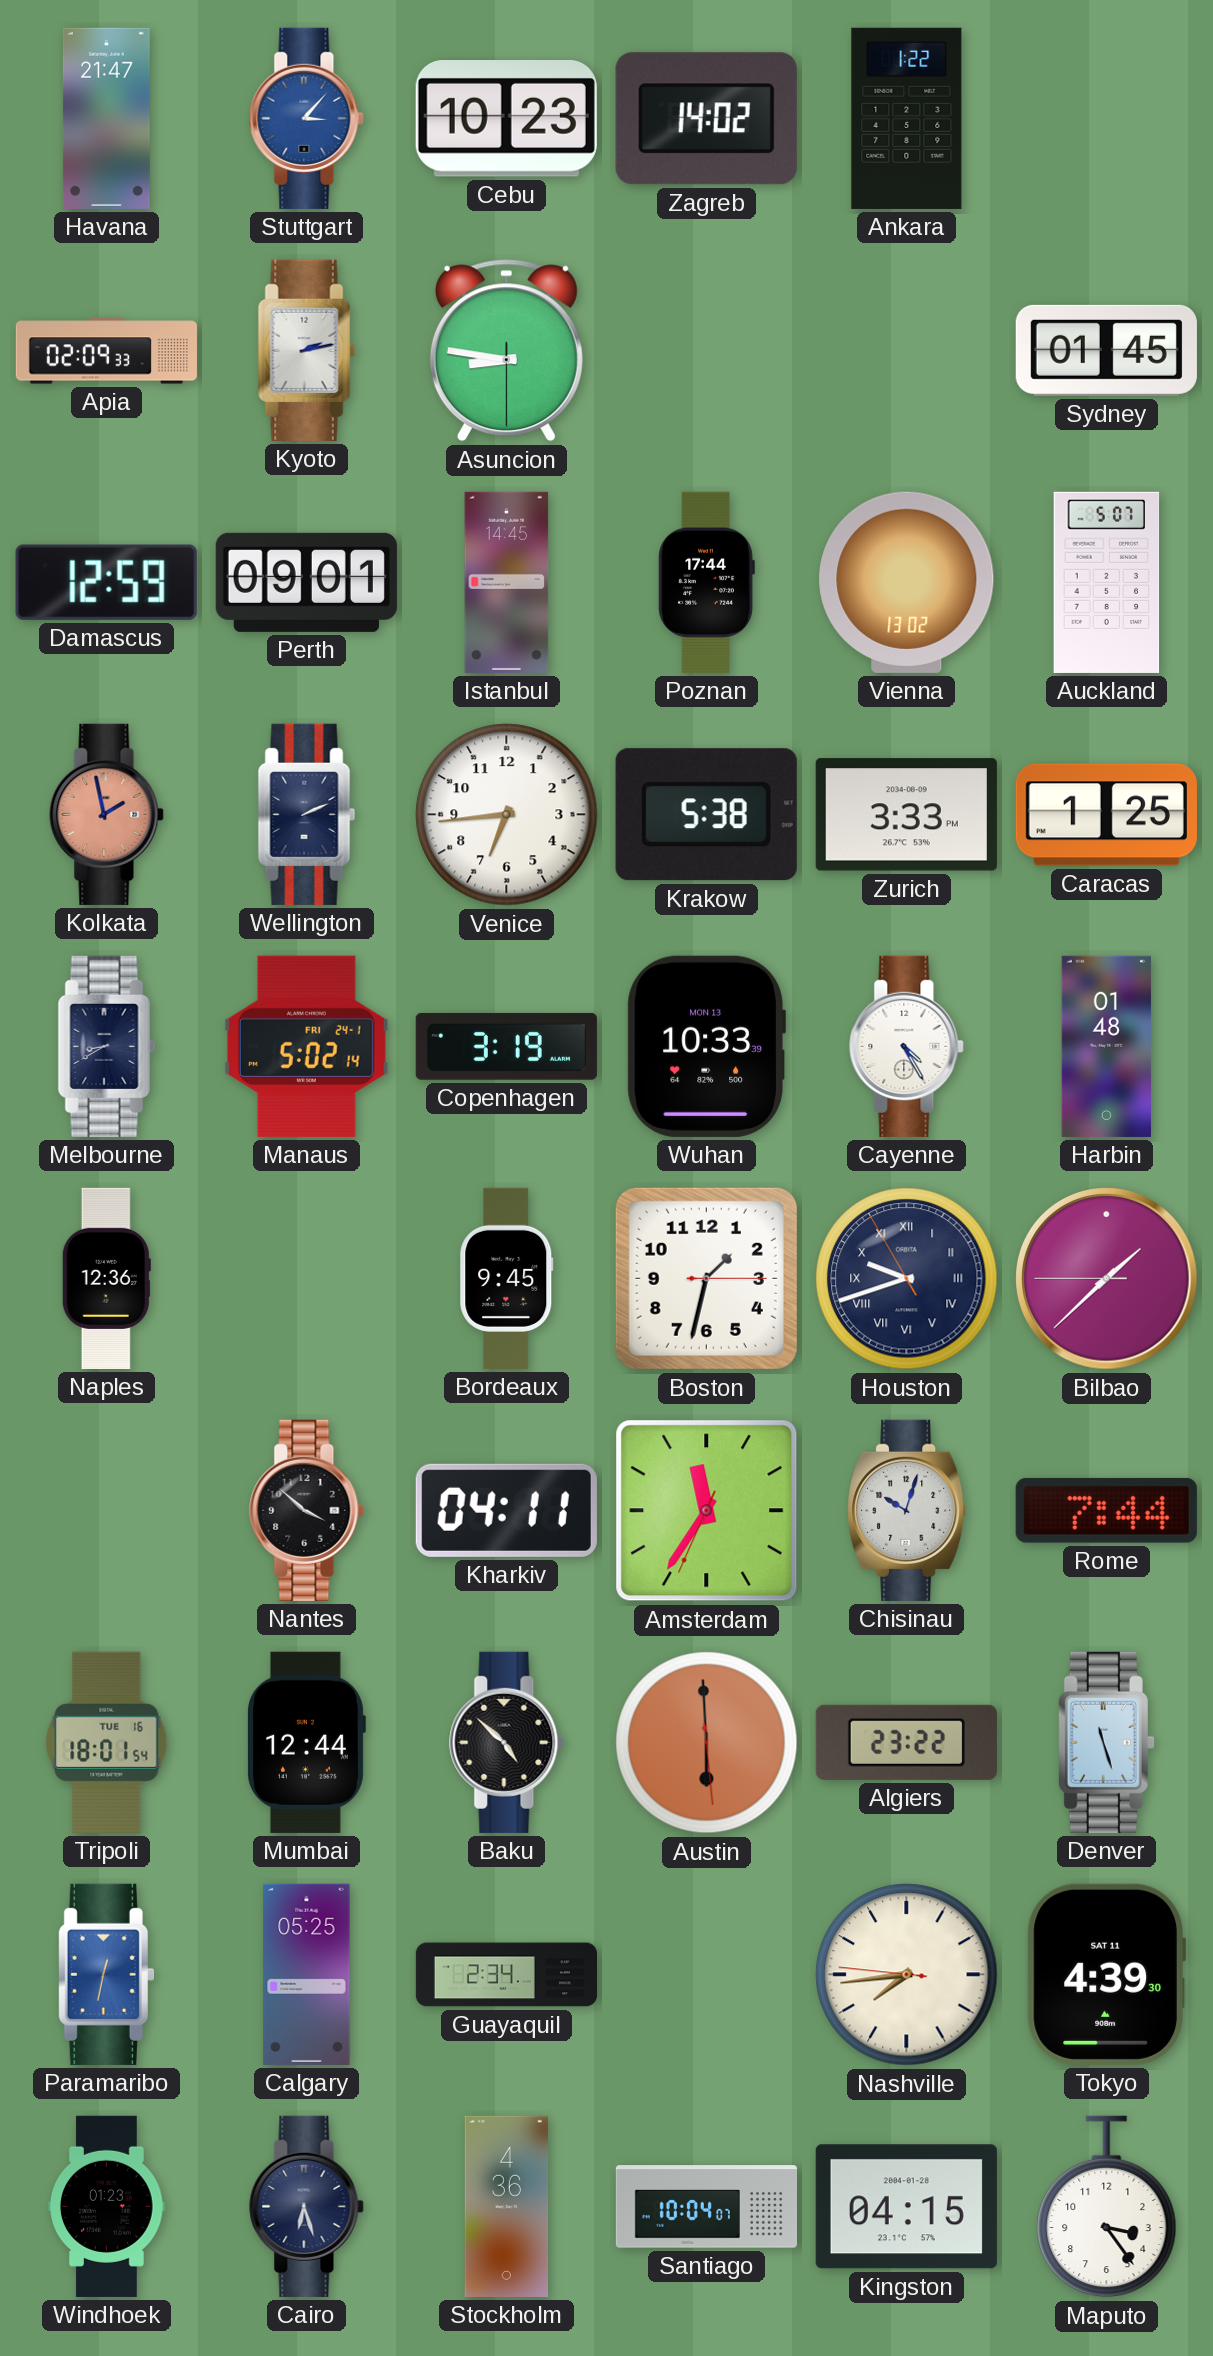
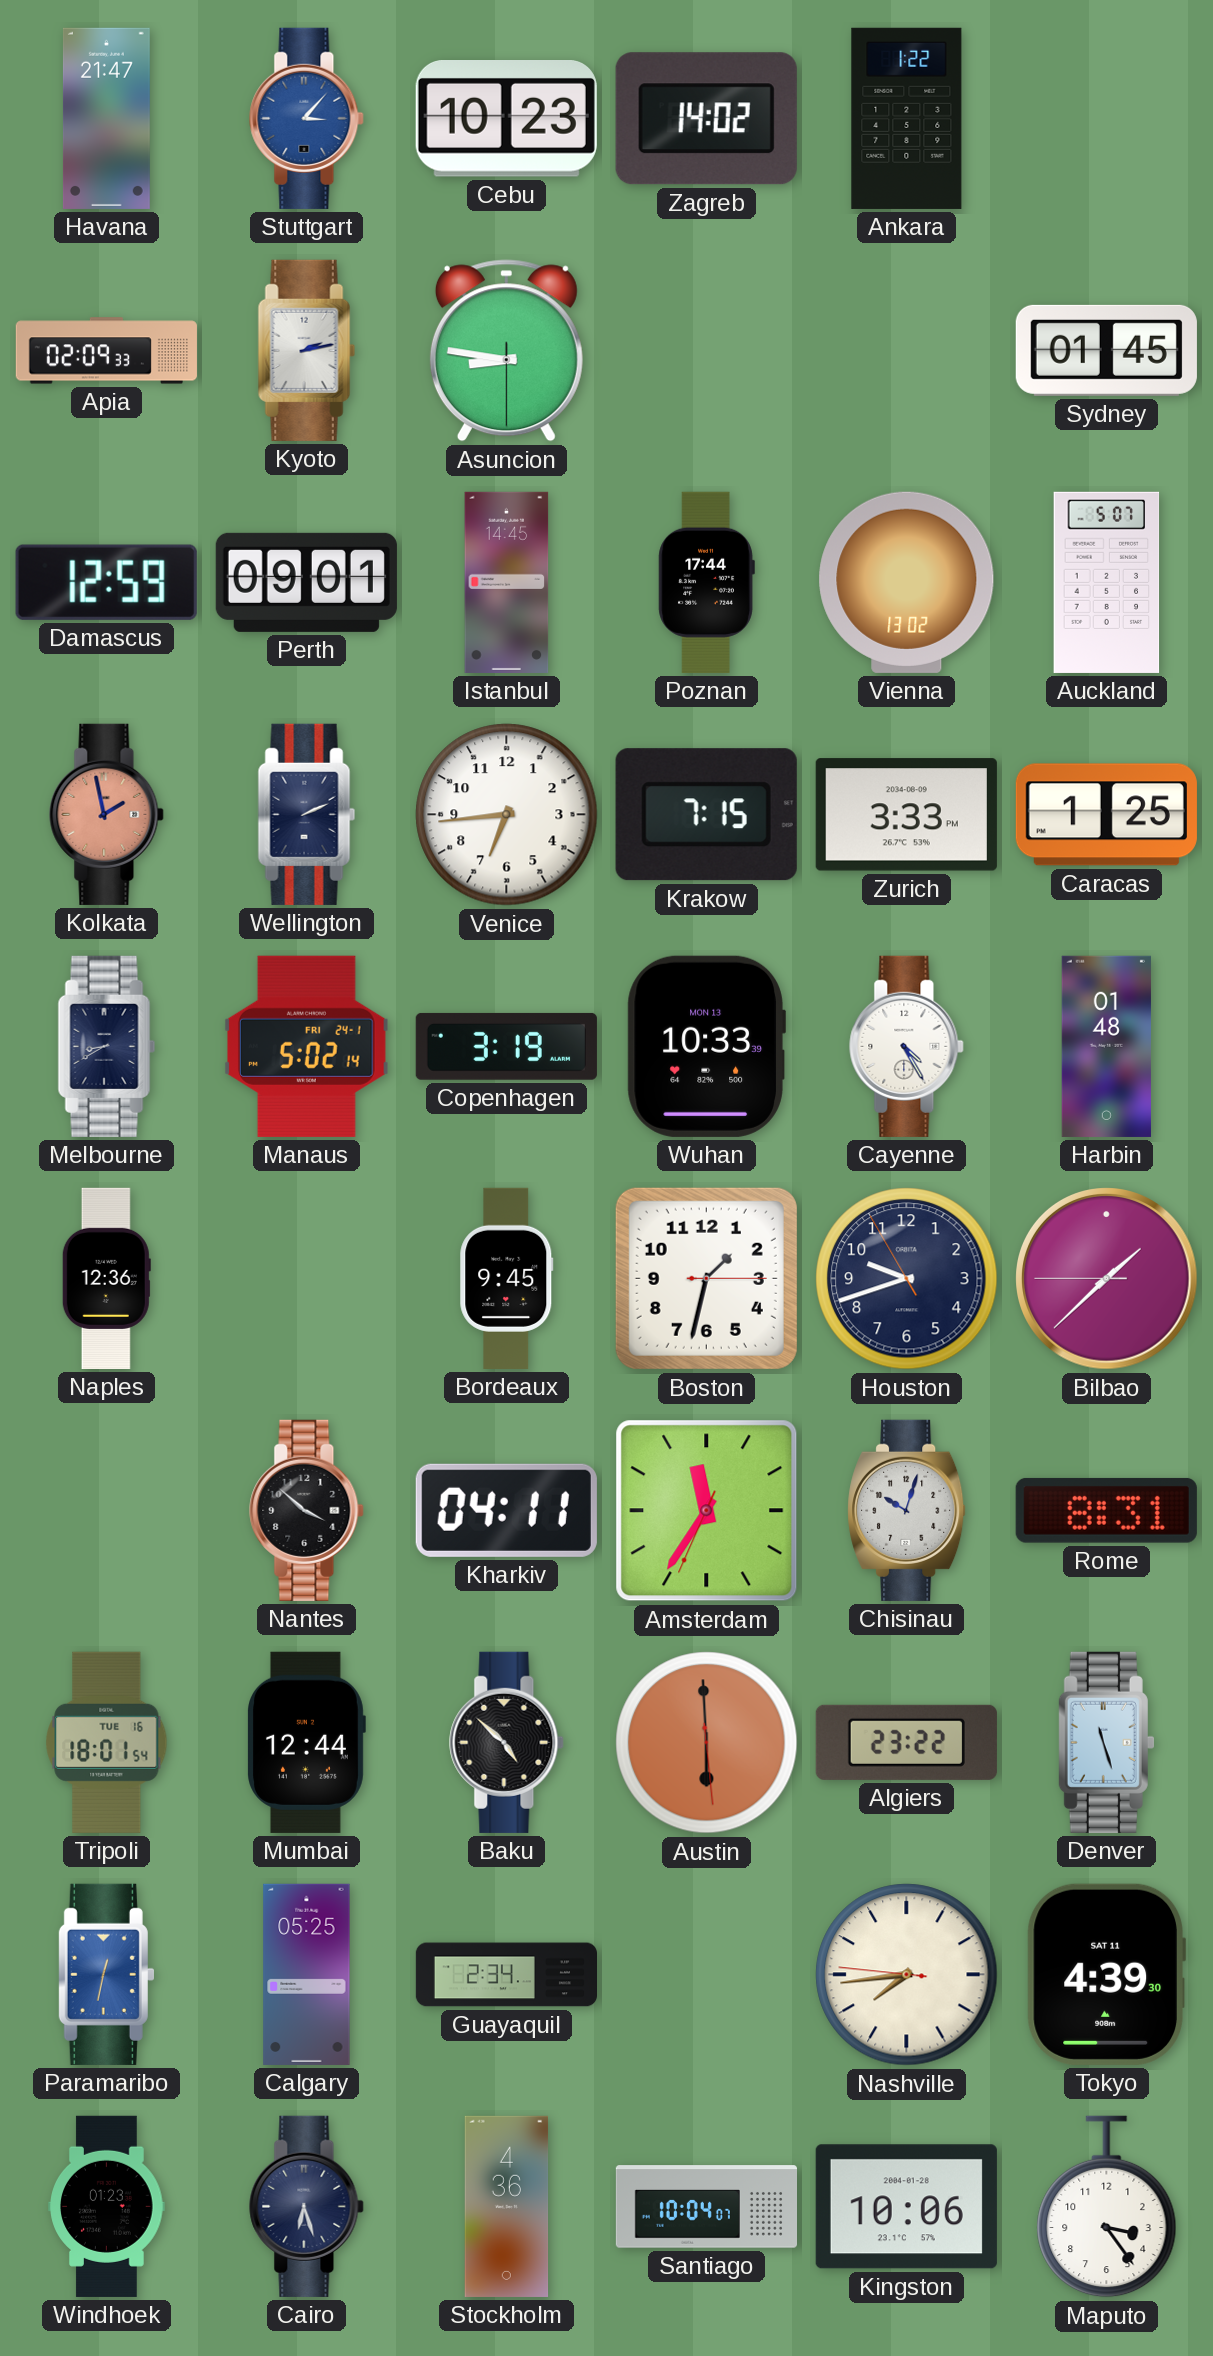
Krakow: 5:38 -> 7:15 (706, 815)
Houston numerals: Roman -> Arabic (907, 1279)
Rome: 7:44 -> 8:31 (1106, 1510)
Kingston: 04:15 -> 10:06 (906, 2207)
